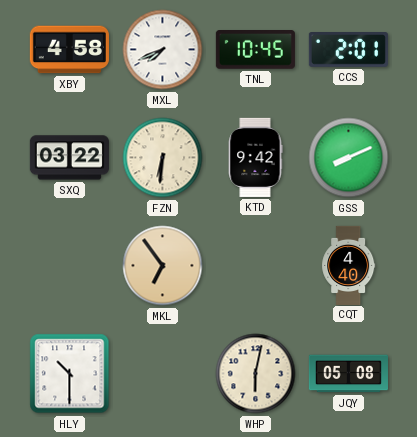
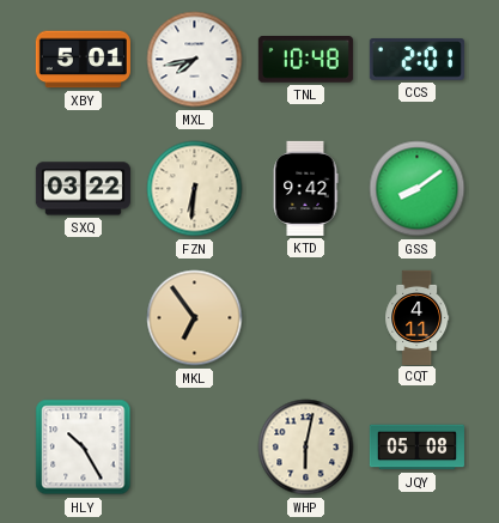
XBY: 4:58 -> 5:01 (83, 60)
MXL: 7:41 -> 7:43 (195, 60)
TNL: 10:45 -> 10:48 (305, 60)
GSS: 8:11 -> 8:09 (418, 189)
CQT: 4:40 -> 4:11 (418, 317)
HLY: 10:30 -> 10:25 (84, 448)
